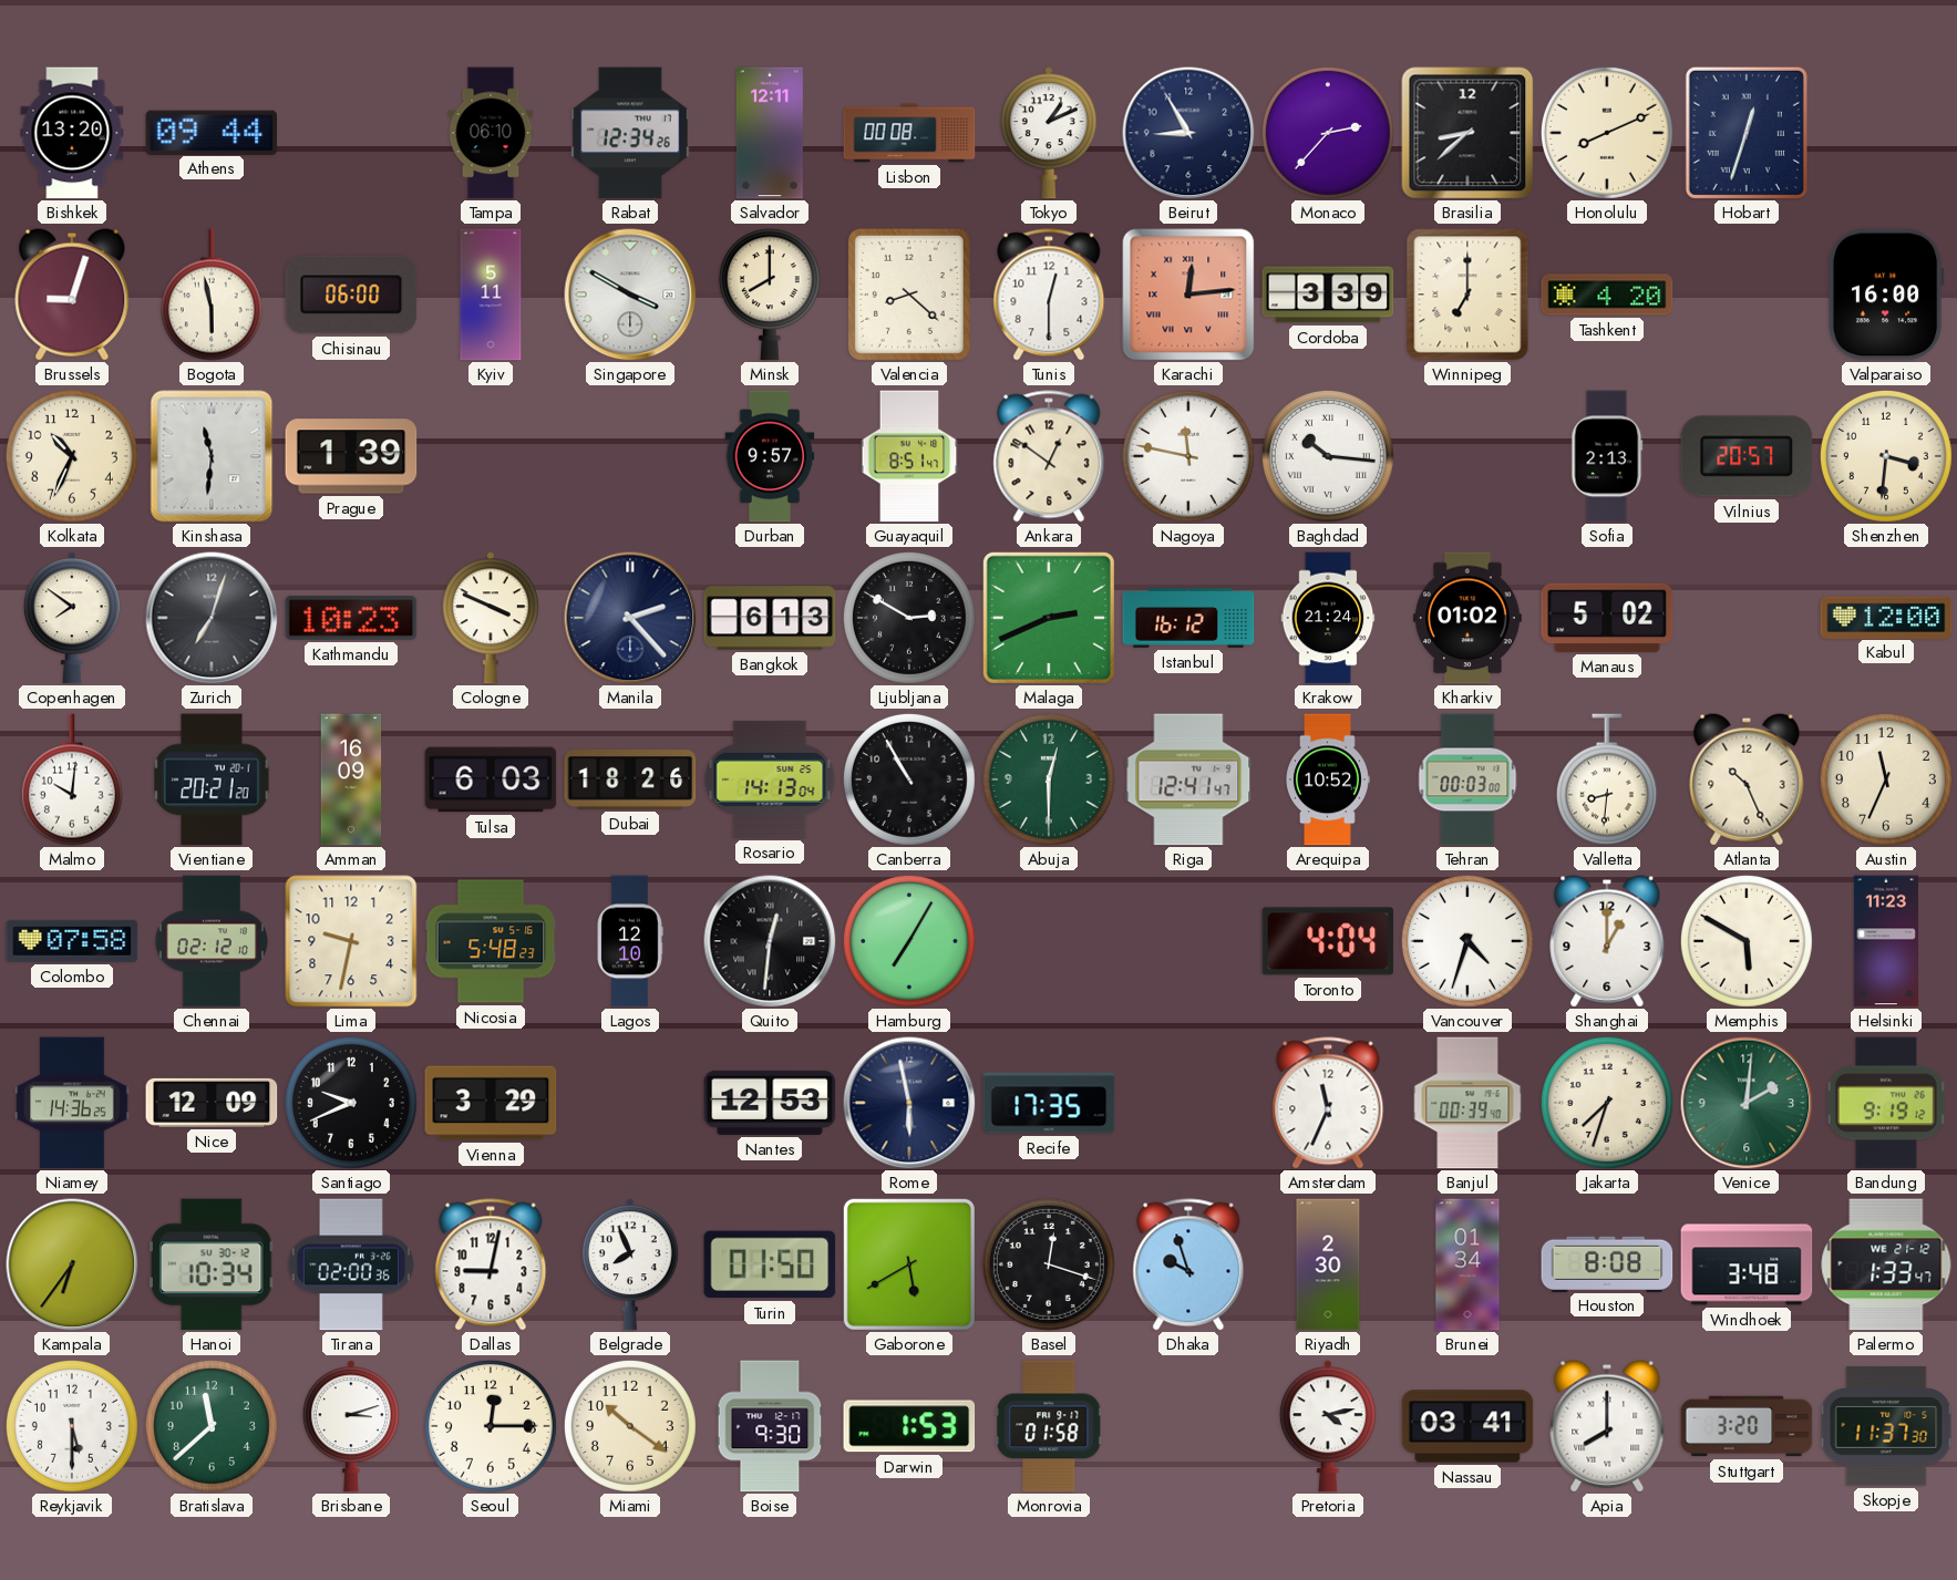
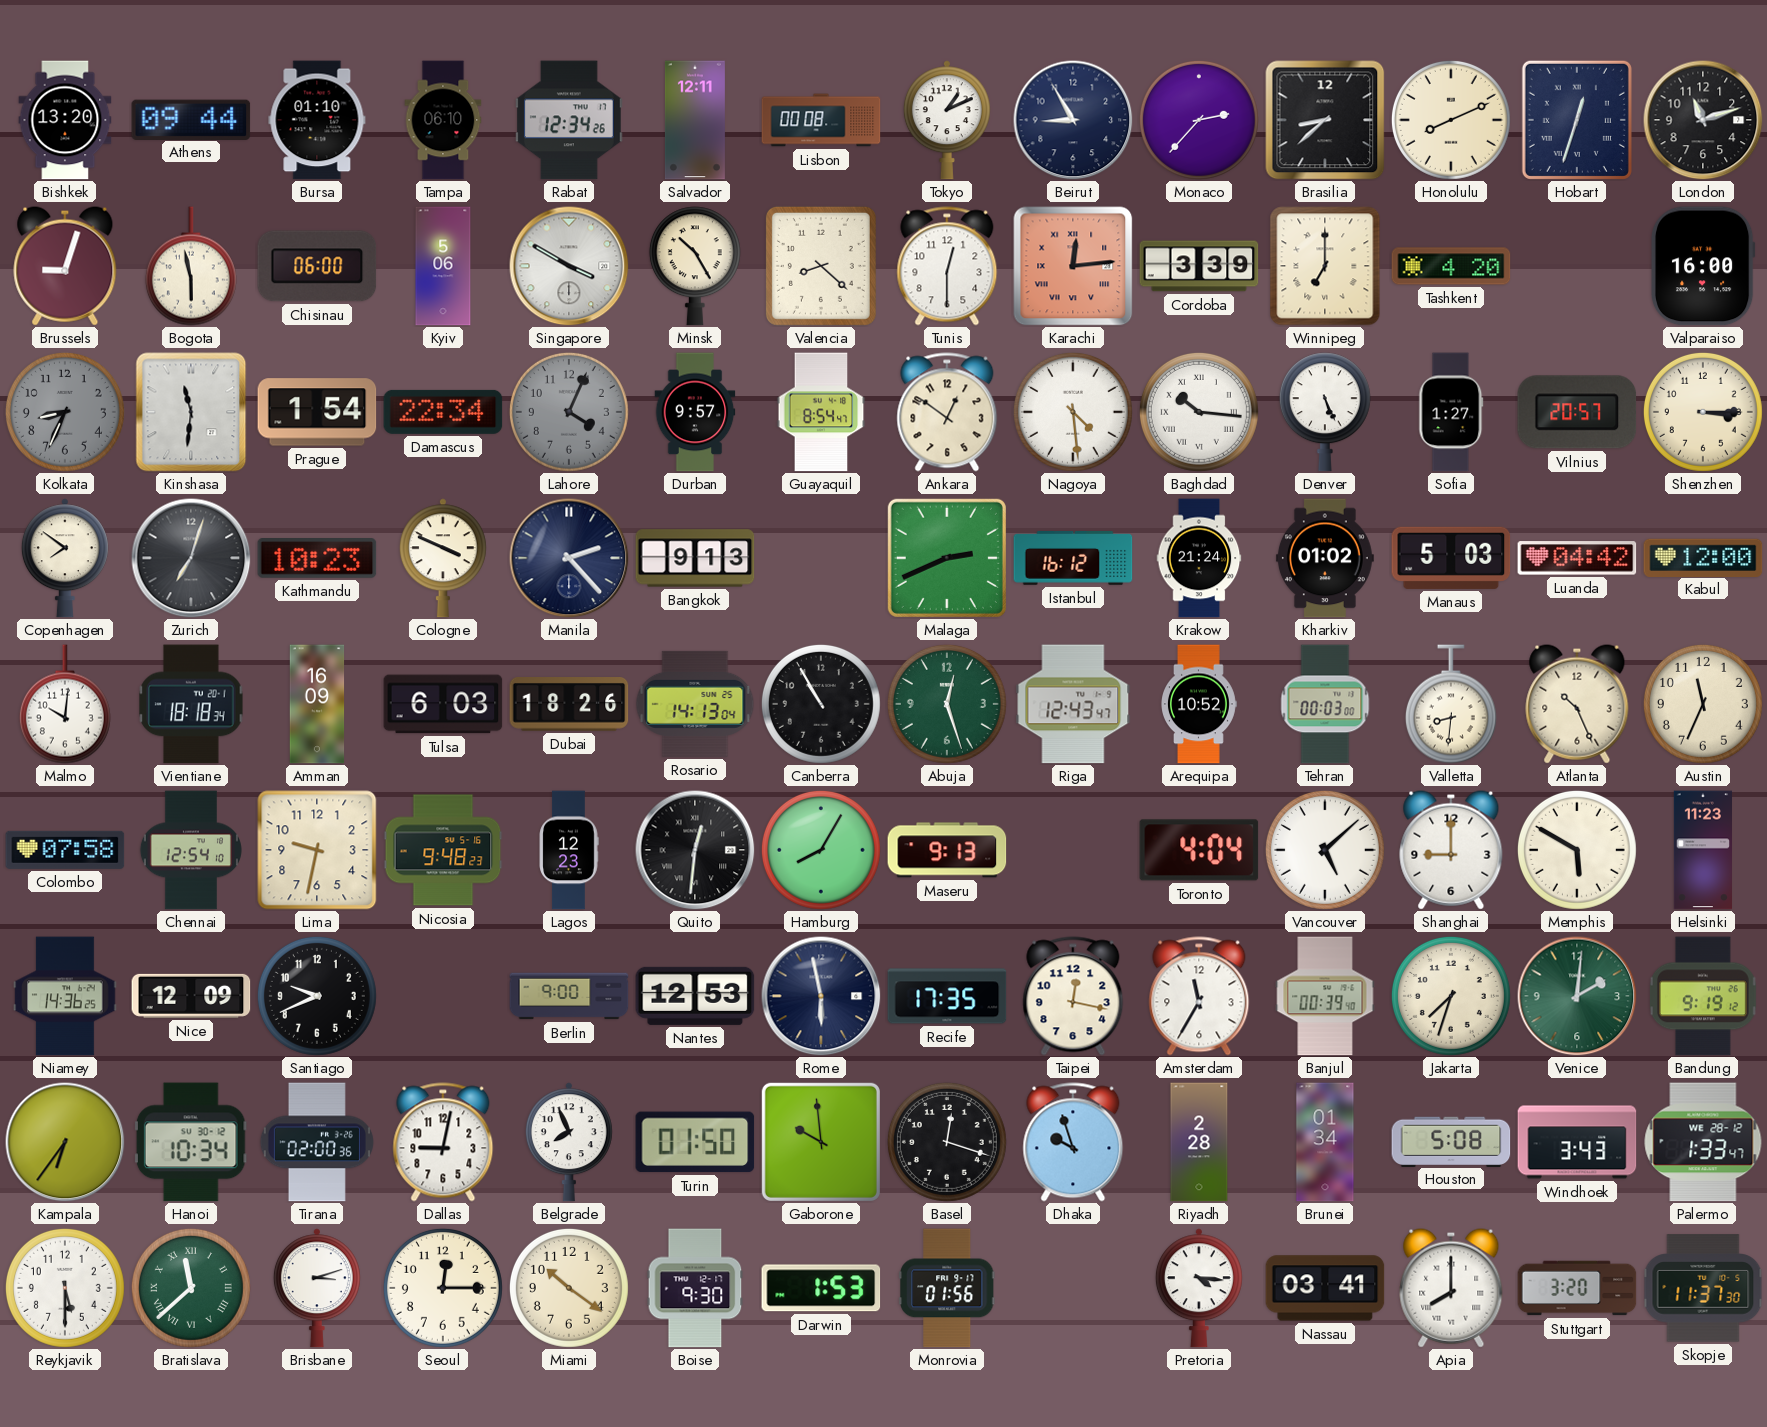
Bursa: none -> 01:10 (317, 120)
London: none -> 11:12 (1703, 120)
Kyiv: 5:11 -> 5:06 (443, 266)
Minsk: 8:00 -> 10:25 (695, 266)
Kolkata: 10:34 -> 8:34 (65, 412)
Kolkata dial: cream -> grey (65, 412)
Prague: 1:39 -> 1:54 (317, 412)
Damascus: none -> 22:34 (443, 412)
Lahore: none -> 4:04 (569, 412)
Guayaquil: 8:51 -> 8:54 (821, 412)
Nagoya: 11:47 -> 4:29 (1073, 412)
Denver: none -> 5:26 (1325, 412)
Sofia: 2:13 -> 1:27 (1451, 412)
Shenzhen: 3:31 -> 3:15 (1703, 412)
Bangkok: 6:13 -> 9:13 (695, 558)
Ljubljana: 2:50 -> none (909, 618)
Manaus: 5:02 -> 5:03 (1451, 558)
Luanda: none -> 04:42 (1577, 558)
Vientiane: 20:21 -> 18:18 (191, 704)
Abuja: 12:30 -> 12:27 (947, 704)
Riga: 12:41 -> 12:43 (1073, 704)
Chennai: 02:12 -> 12:54 (191, 850)
Nicosia: 5:48 -> 9:48 (443, 850)
Lagos: 12:10 -> 12:23 (569, 850)
Hamburg: 7:05 -> 8:05 (821, 850)
Maseru: none -> 9:13 (947, 850)
Vancouver: 4:33 -> 5:08 (1325, 850)
Shanghai: 1:00 -> 9:00 (1451, 850)
Vienna: 3:29 -> none (491, 1103)
Berlin: none -> 9:00 (569, 996)
Taipei: none -> 12:17 (1073, 996)
Amsterdam: 11:34 -> 11:35 (1199, 996)
Gaborone: 5:40 -> 9:59 (821, 1142)
Riyadh: 2:30 -> 2:28 (1199, 1142)
Houston: 8:08 -> 5:08 (1451, 1141)
Windhoek: 3:48 -> 3:43 (1577, 1142)
Palermo date: WE 21-12 -> WE 28-12 (1703, 1142)
Bratislava numerals: Arabic -> Roman (191, 1288)
Monrovia: 01:58 -> 01:56 (947, 1288)
Pretoria: 4:13 -> 4:16 (1199, 1288)
